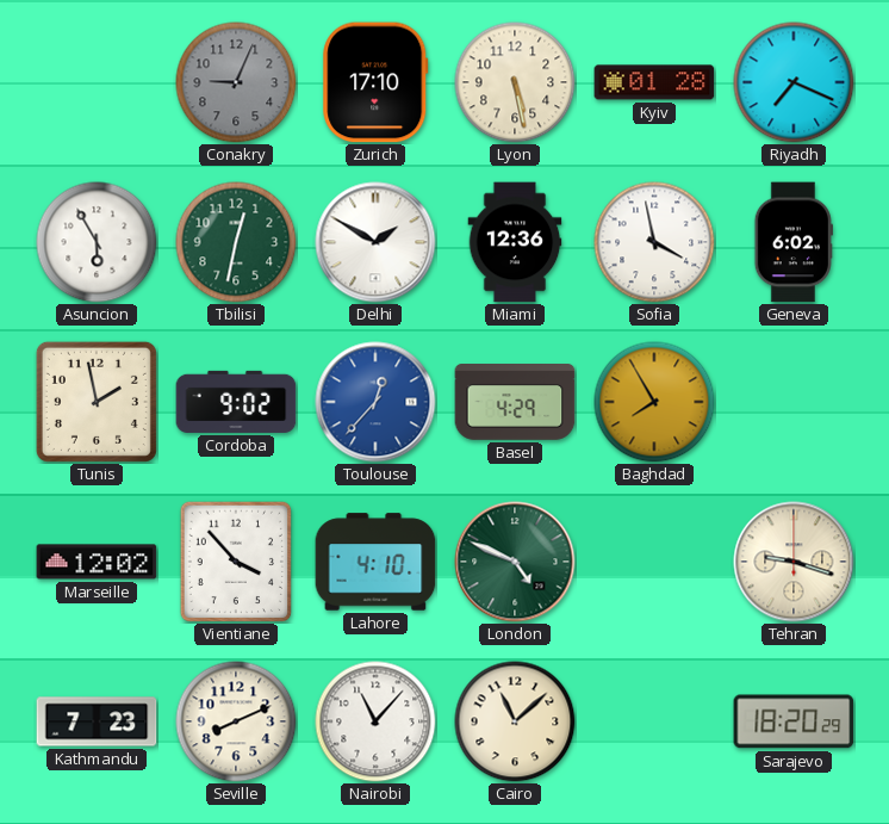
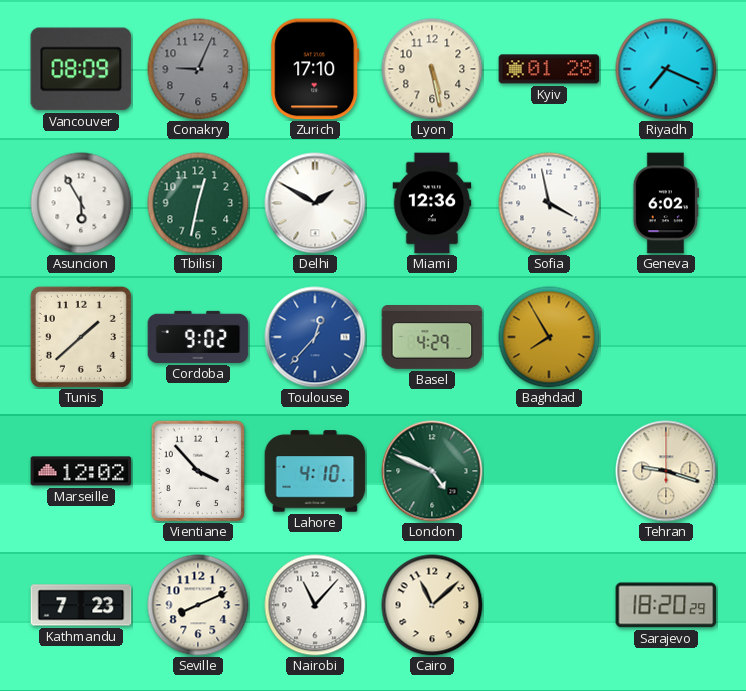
Vancouver: none -> 08:09 (81, 69)
Tunis: 1:58 -> 1:38 (81, 337)
